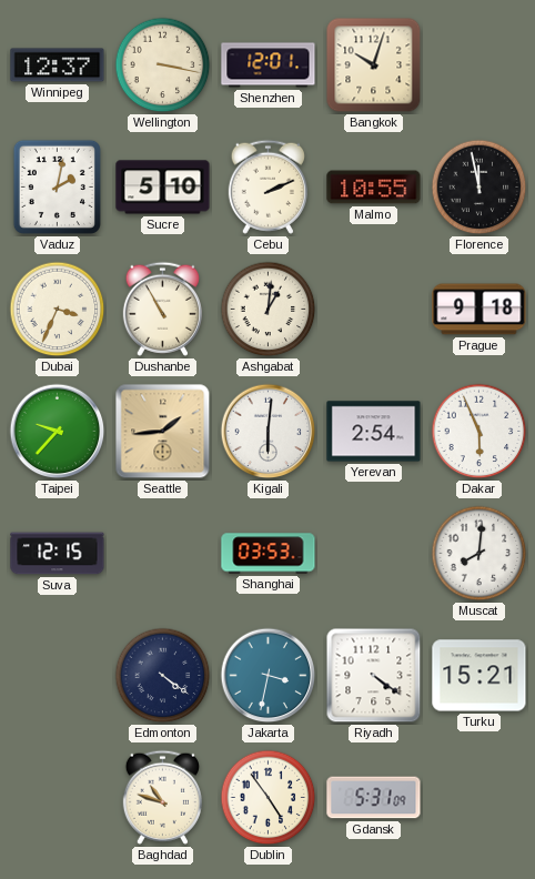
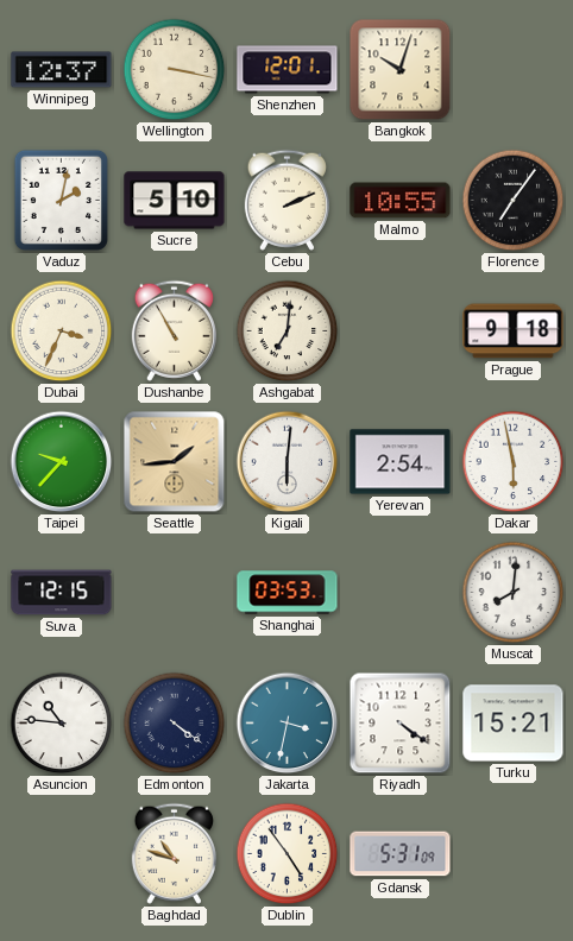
Florence: 11:58 -> 7:06 (514, 201)
Ashgabat: 1:01 -> 7:01 (288, 331)
Dakar: 5:56 -> 5:58 (514, 462)
Asuncion: none -> 10:46 (62, 724)
